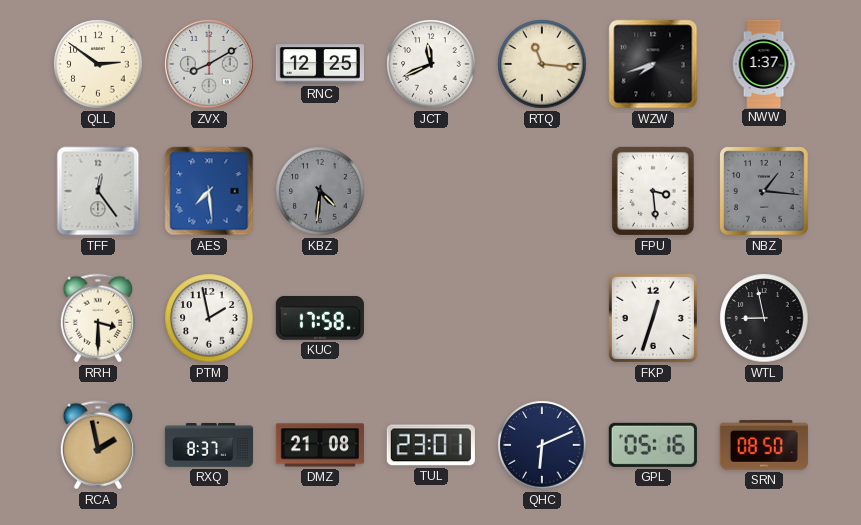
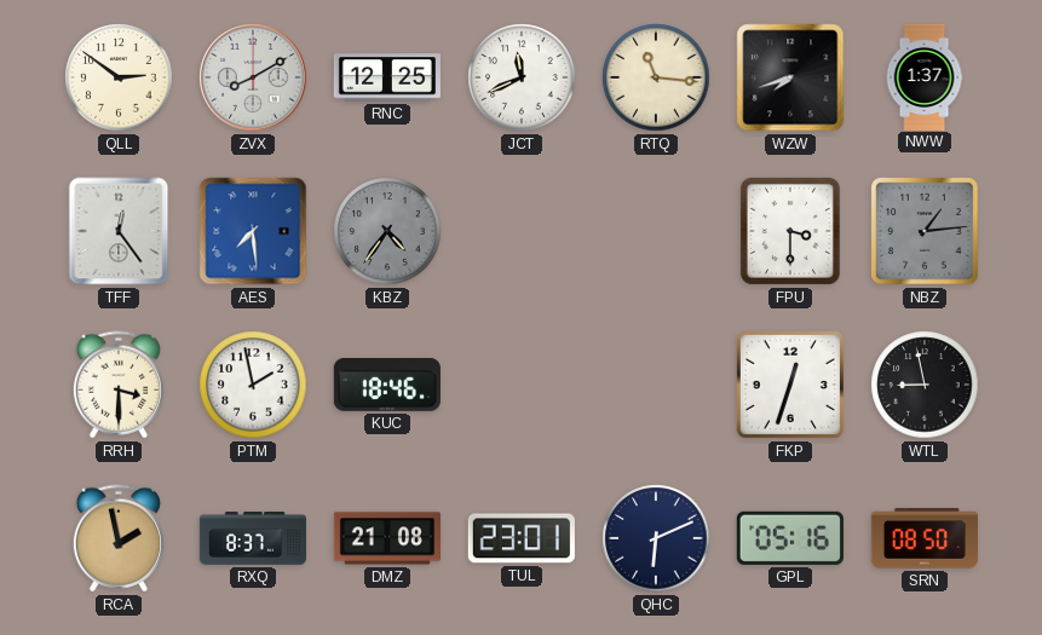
KBZ: 4:31 -> 4:36 (387, 231)
FPU: 3:29 -> 3:30 (790, 231)
NBZ: 1:16 -> 1:14 (925, 231)
KUC: 17:58 -> 18:46 (387, 385)
